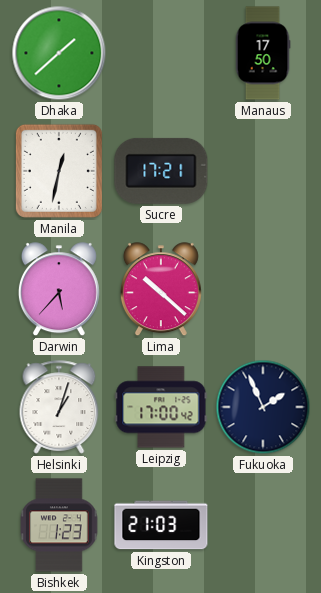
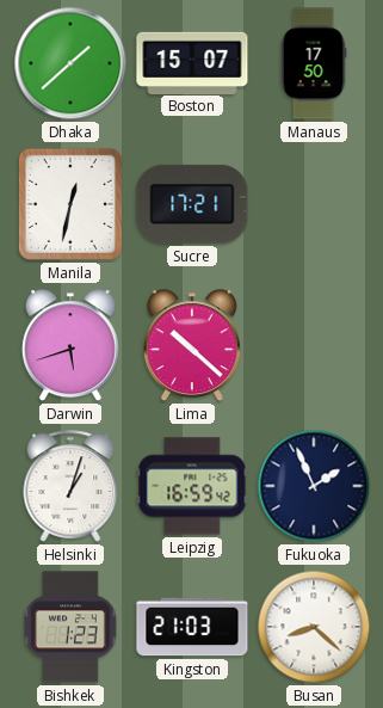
Boston: none -> 15:07 (192, 62)
Darwin: 5:37 -> 5:42 (70, 346)
Leipzig: 17:00 -> 16:59 (192, 486)
Busan: none -> 8:22 (314, 627)
